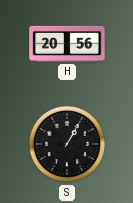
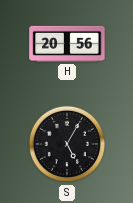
S: 1:05 -> 5:05 (67, 144)
